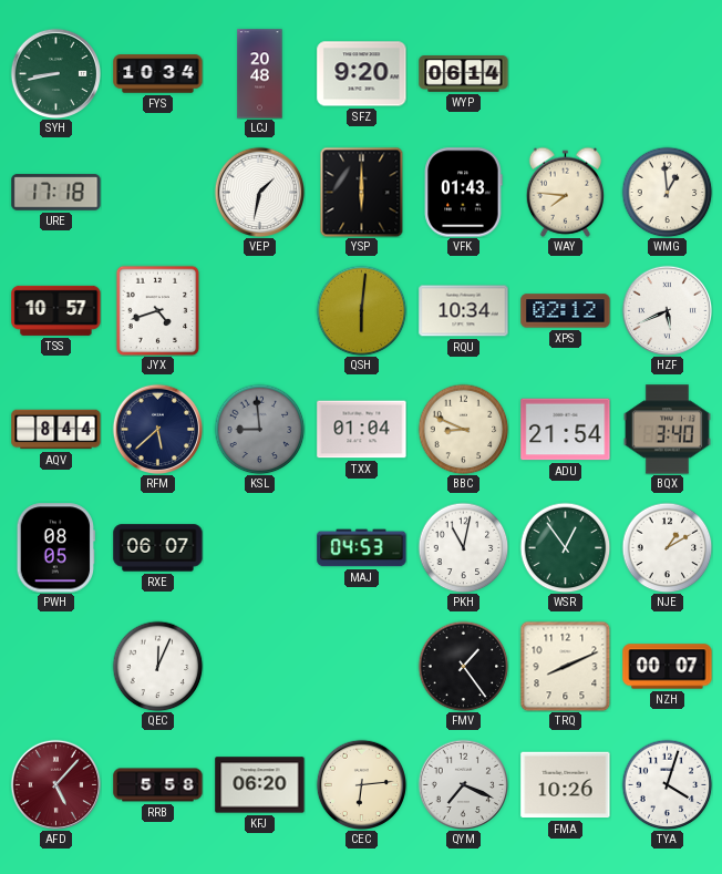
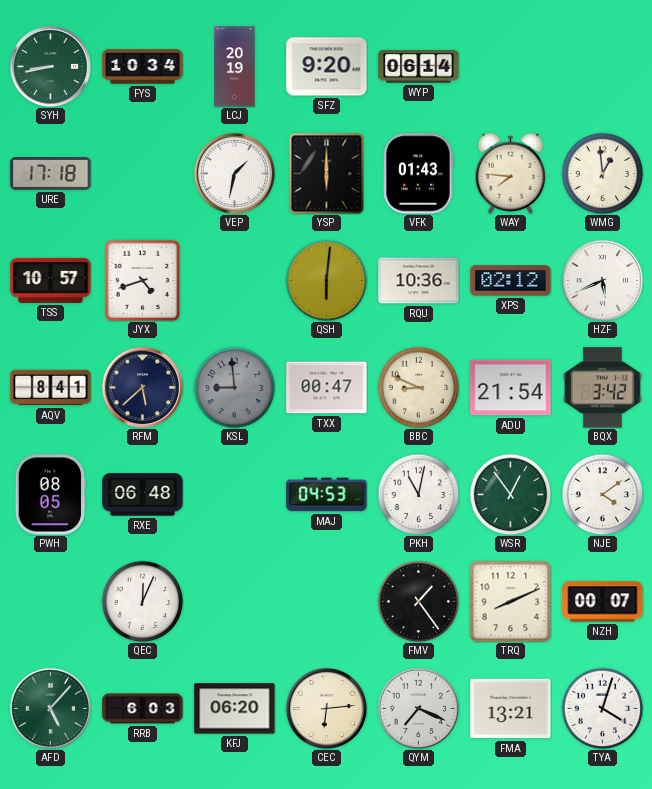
LCJ: 20:48 -> 20:19 (235, 67)
RQU: 10:34 -> 10:36 (419, 281)
AQV: 8:44 -> 8:41 (51, 388)
TXX: 01:04 -> 00:47 (327, 388)
BQX: 3:40 -> 3:42 (602, 388)
RXE: 06:07 -> 06:48 (143, 495)
NJE: 1:10 -> 4:09 (602, 494)
AFD dial: burgundy -> green (50, 708)
RRB: 5:58 -> 6:03 (143, 709)
FMA: 10:26 -> 13:21 (511, 709)
